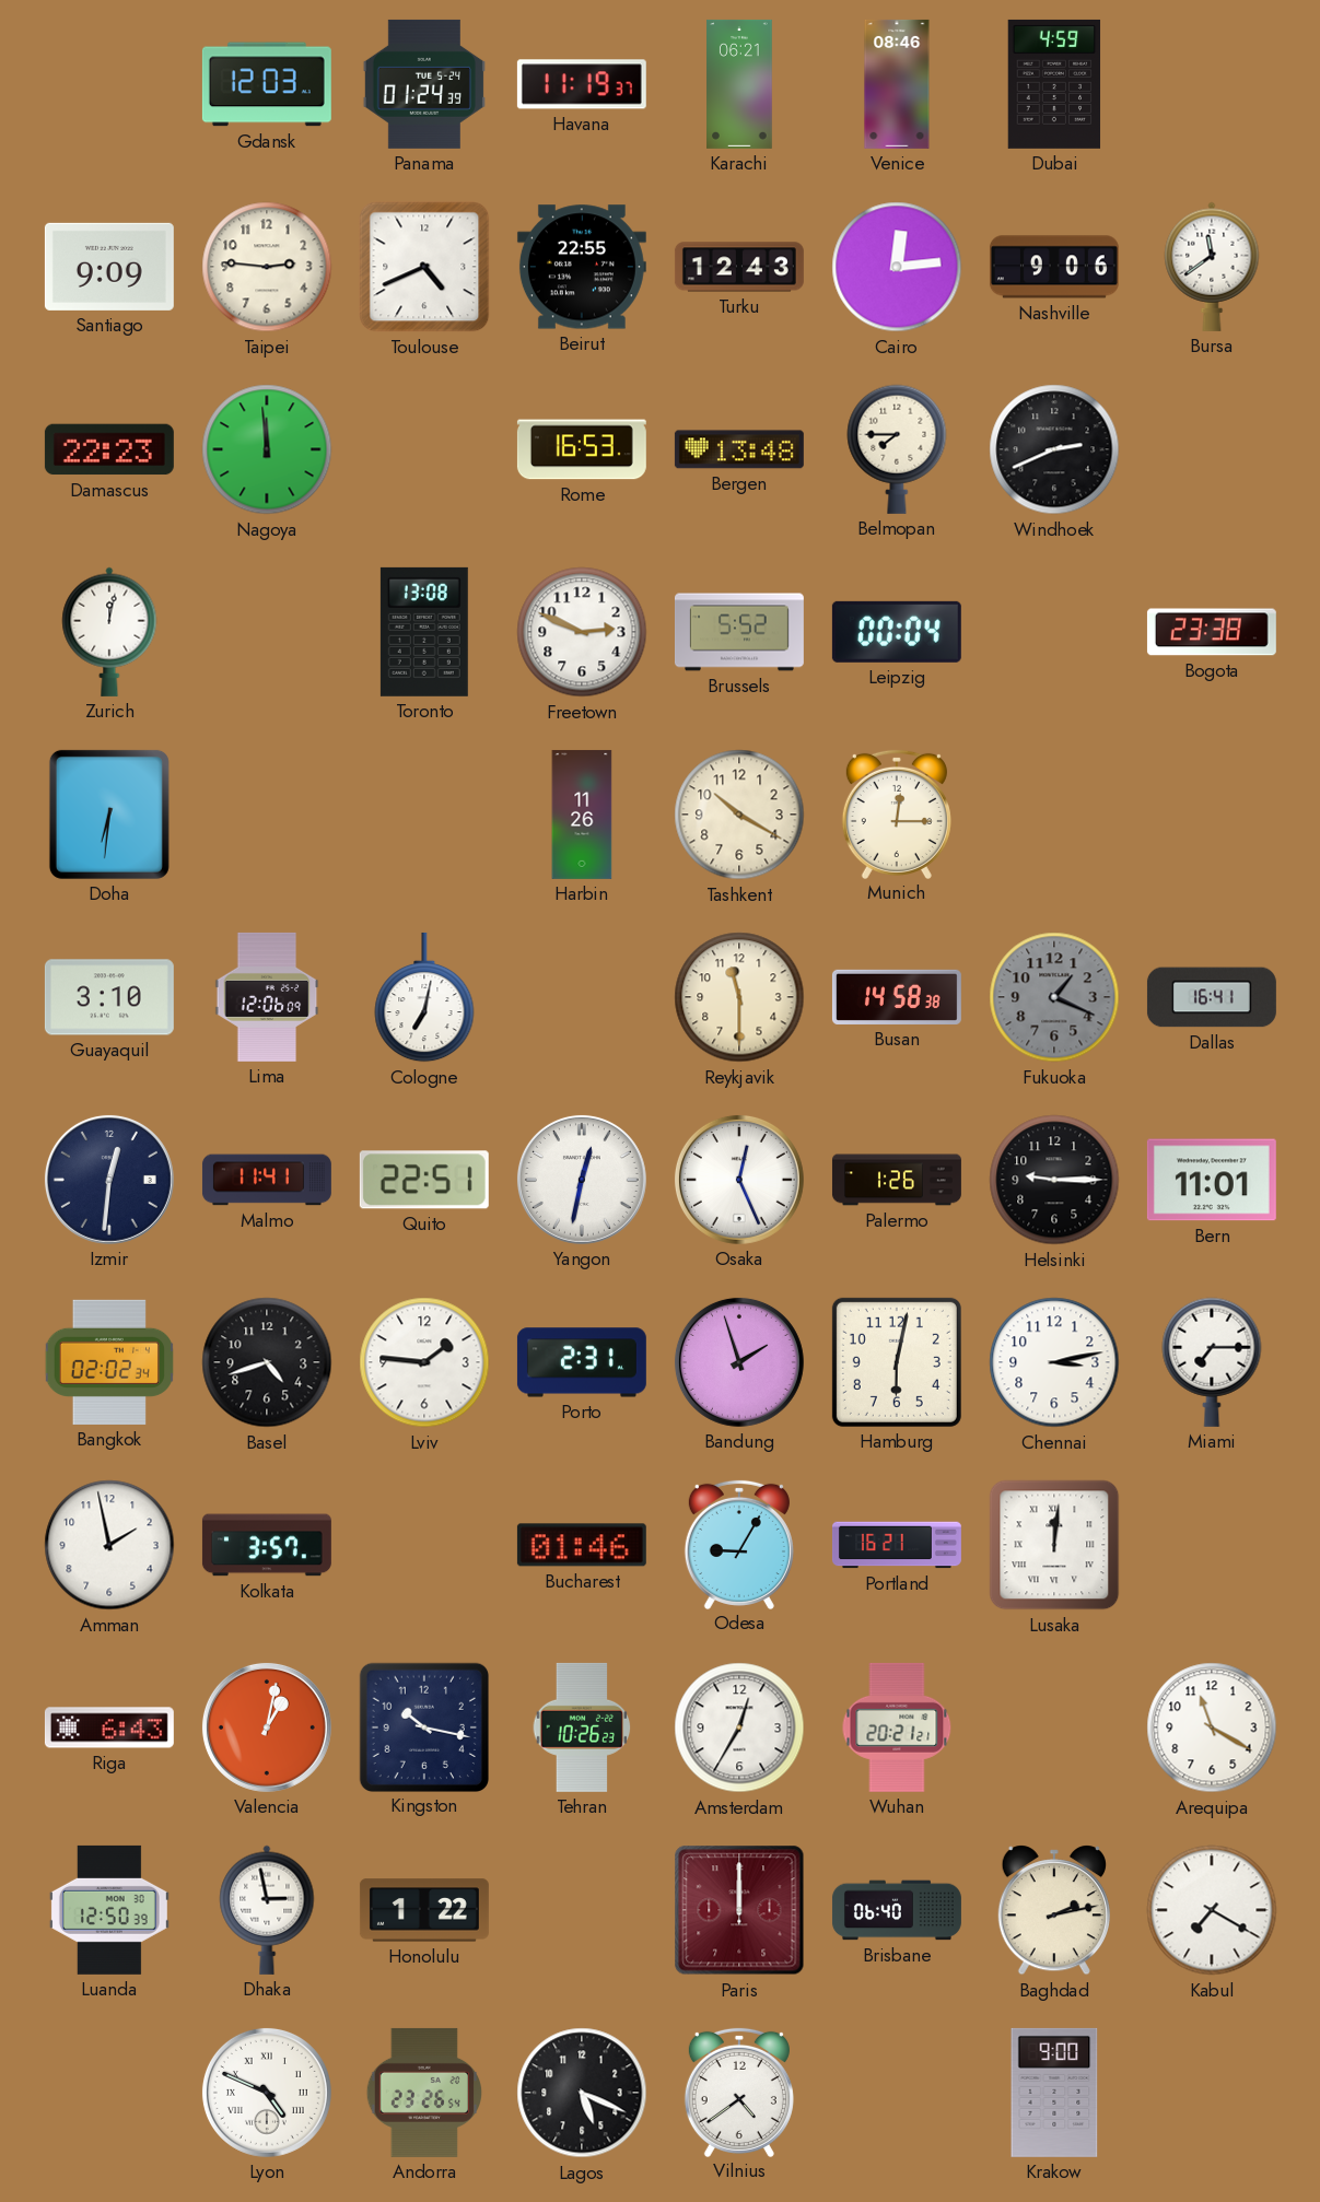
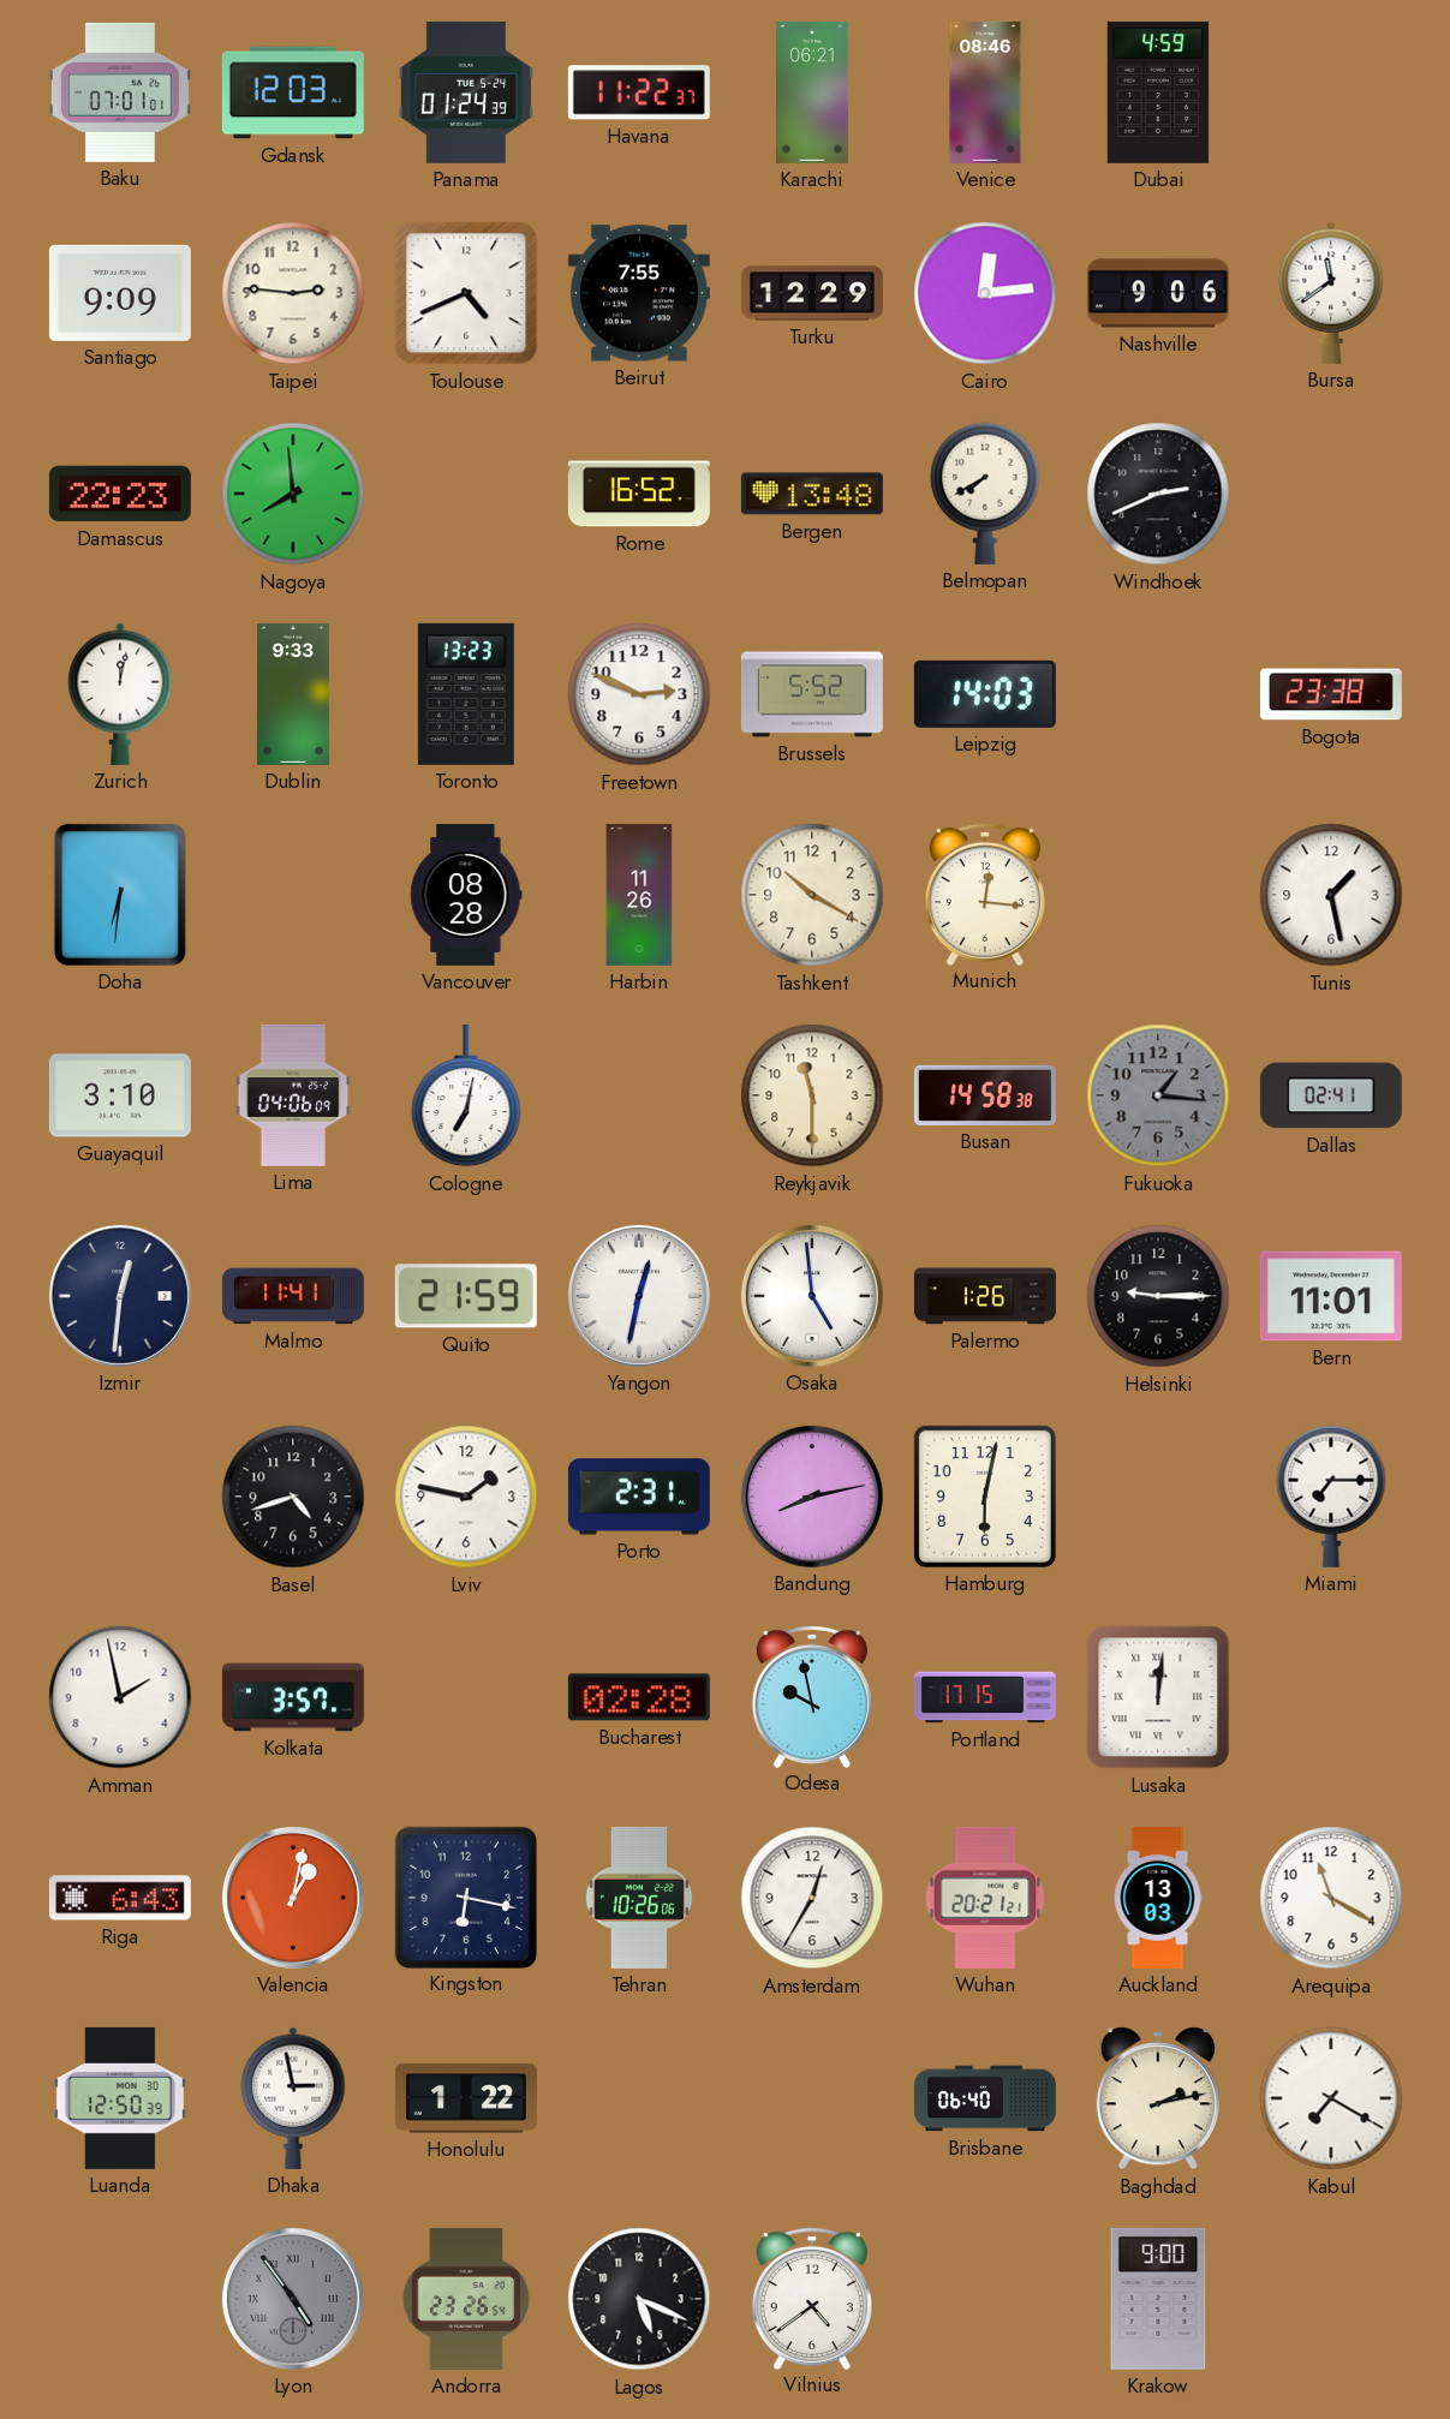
Baku: none -> 07:01 (120, 92)
Havana: 11:19 -> 11:22 (639, 92)
Beirut: 22:55 -> 7:55 (639, 293)
Turku: 12:43 -> 12:29 (812, 293)
Nagoya: 11:59 -> 7:59 (293, 494)
Rome: 16:53 -> 16:52 (639, 494)
Belmopan: 7:45 -> 7:40 (985, 494)
Dublin: none -> 9:33 (293, 694)
Toronto: 13:08 -> 13:23 (466, 694)
Leipzig: 00:04 -> 14:03 (985, 694)
Vancouver: none -> 08:28 (466, 895)
Munich: 12:15 -> 12:16 (985, 894)
Tunis: none -> 1:28 (1331, 895)
Lima: 12:06 -> 04:06 (293, 1095)
Fukuoka: 1:19 -> 1:16 (1158, 1095)
Dallas: 16:41 -> 02:41 (1331, 1095)
Quito: 22:51 -> 21:59 (466, 1296)
Osaka: 12:26 -> 4:59 (812, 1296)
Bangkok: 02:02 -> none (108, 1362)
Lviv: 1:46 -> 1:47 (466, 1497)
Bandung: 1:57 -> 8:13 (812, 1497)
Chennai: 3:13 -> none (1054, 1362)
Bucharest: 01:46 -> 02:28 (639, 1697)
Odesa: 9:05 -> 9:58 (812, 1696)
Portland: 16:21 -> 17:15 (985, 1697)
Kingston: 10:17 -> 6:17 (465, 1897)
Tehran: 10:26:23 -> 10:26:06 (639, 1898)
Auckland: none -> 13:03 (1158, 1898)
Paris: 12:00 -> none (739, 1910)
Lyon: 4:49 -> 4:54 (293, 2299)
Lyon dial: white -> grey (293, 2299)
